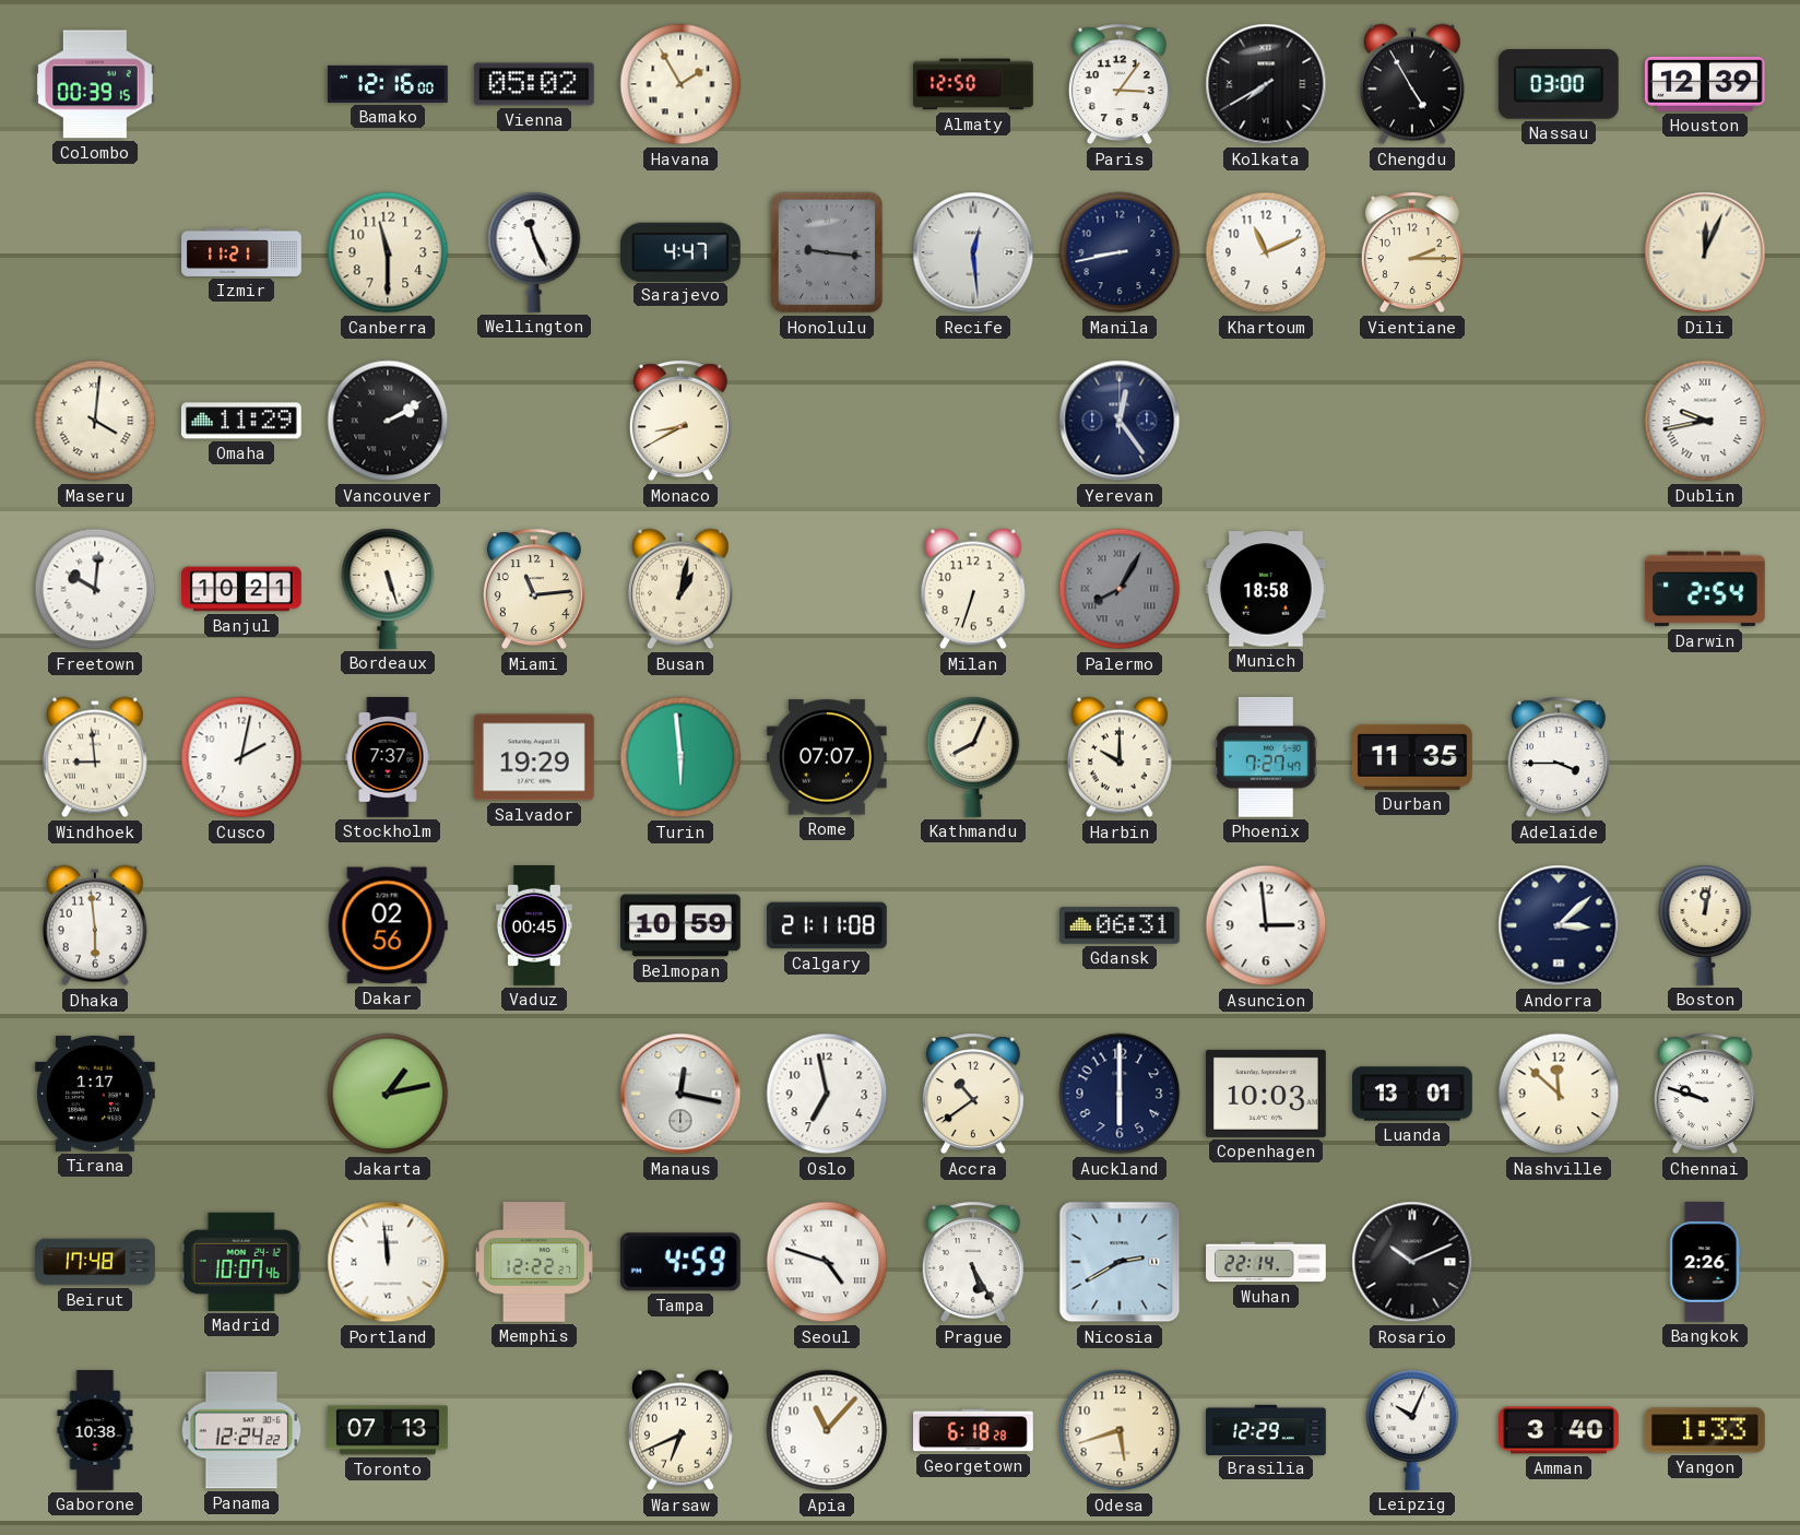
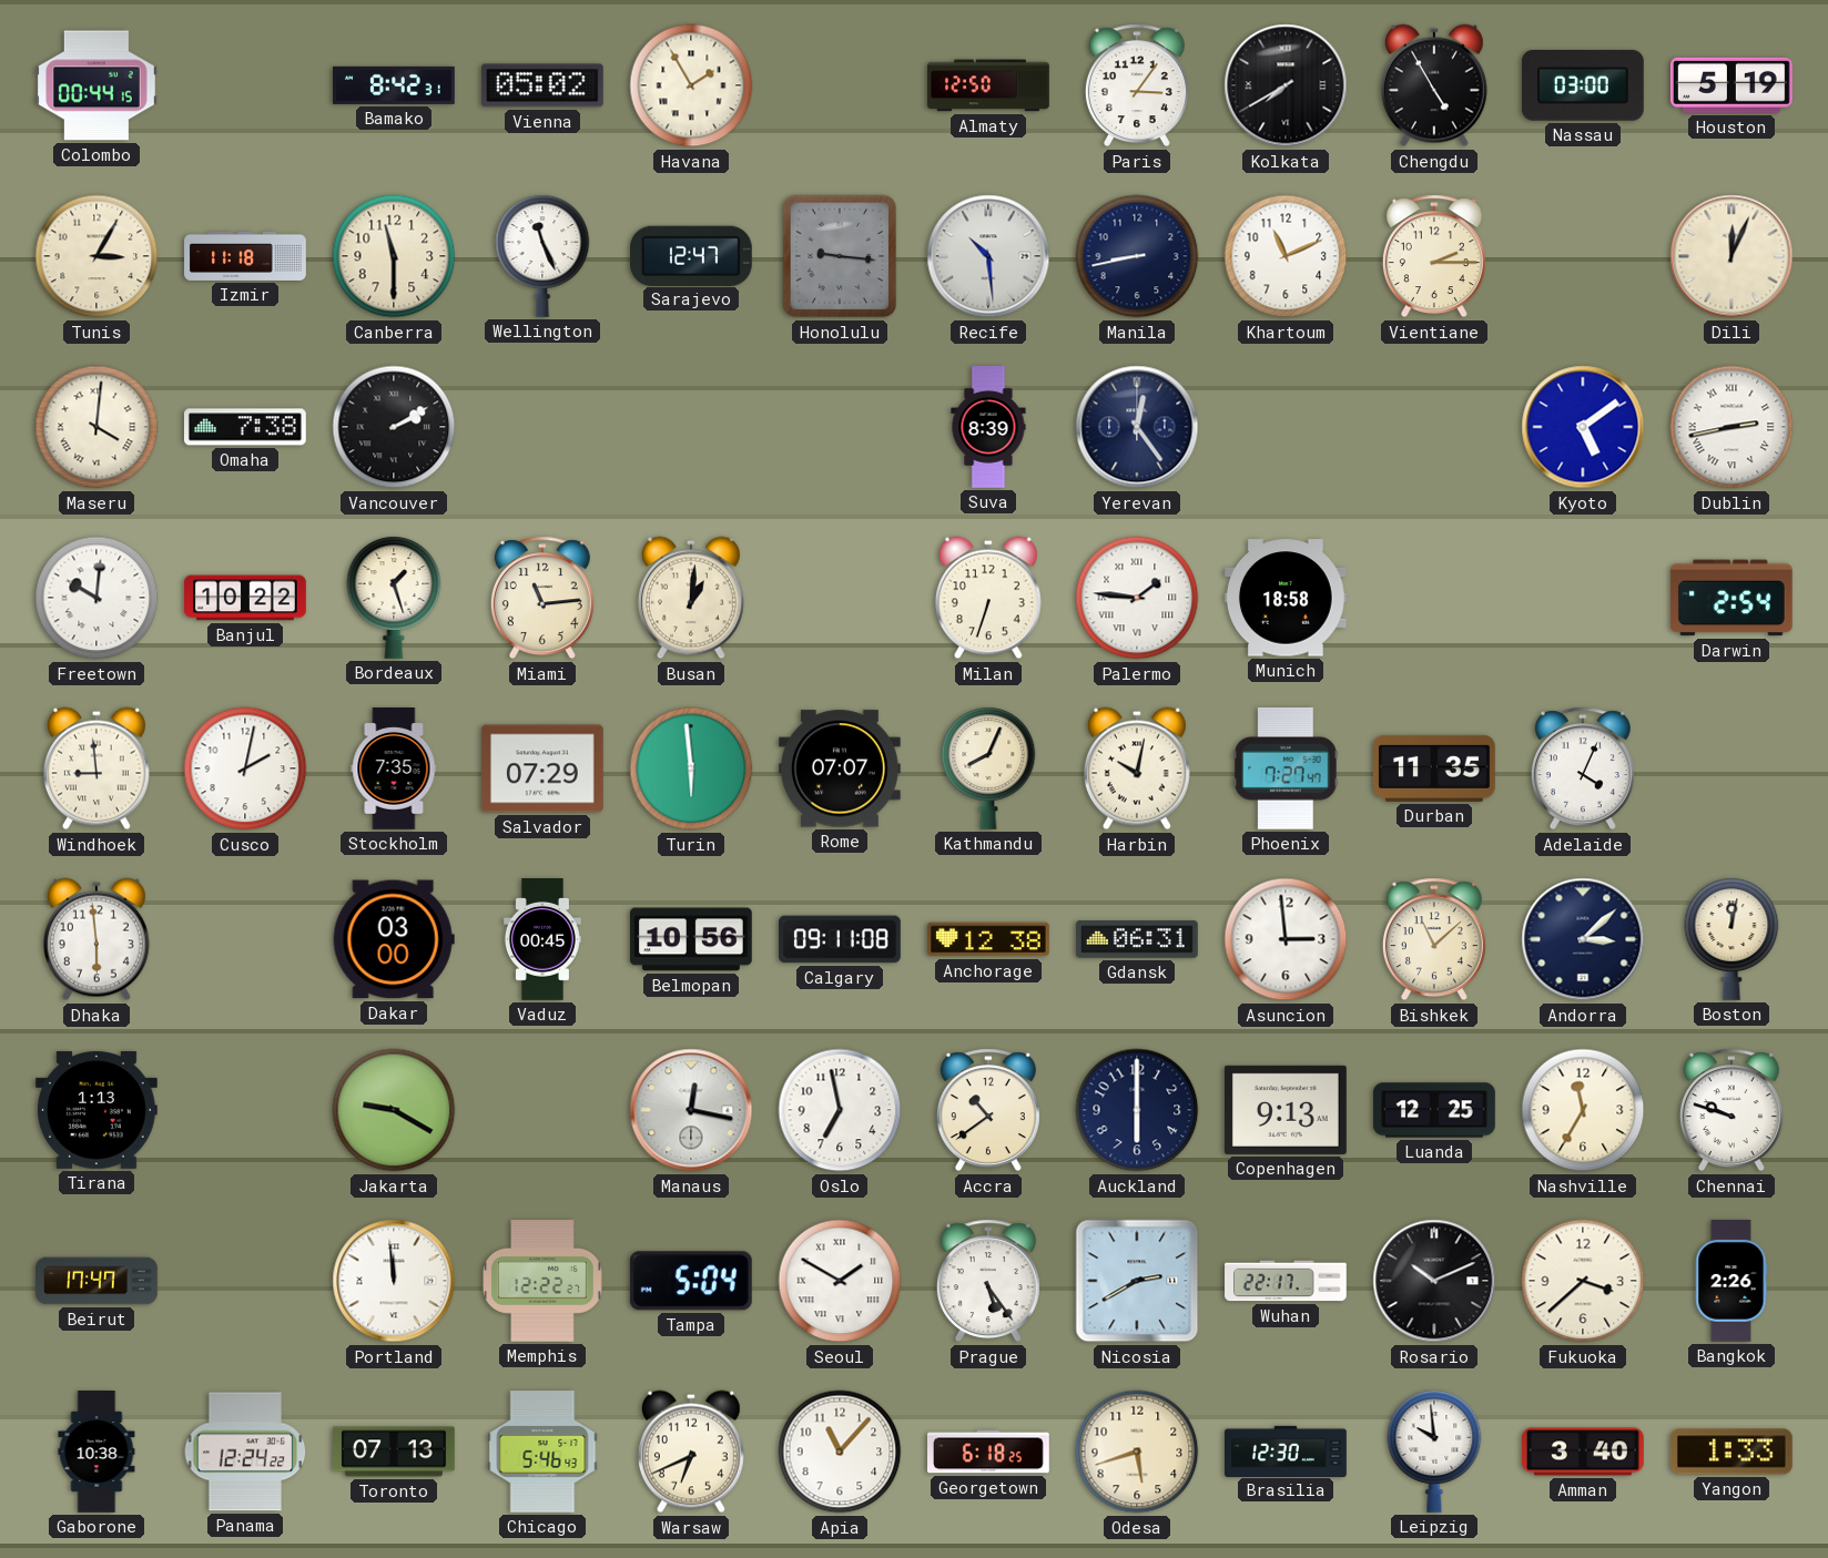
Colombo: 00:39 -> 00:44 (97, 85)
Bamako: 12:16 -> 8:42 (395, 85)
Houston: 12:39 -> 5:19 (1731, 85)
Tunis: none -> 3:05 (97, 256)
Izmir: 11:21 -> 11:18 (245, 256)
Sarajevo: 4:47 -> 12:47 (691, 255)
Recife: 12:29 -> 10:29 (988, 256)
Omaha: 11:29 -> 7:38 (245, 427)
Monaco: 8:40 -> none (680, 421)
Suva: none -> 8:39 (988, 427)
Kyoto: none -> 5:09 (1583, 427)
Dublin: 9:43 -> 2:43 (1731, 427)
Banjul: 10:21 -> 10:22 (245, 598)
Bordeaux: 5:27 -> 1:27 (394, 598)
Busan: 1:02 -> 1:01 (691, 598)
Palermo: 8:05 -> 1:46 (1137, 598)
Palermo dial: grey -> white (1137, 598)
Stockholm: 7:37 -> 7:35 (394, 770)
Salvador: 19:29 -> 07:29 (544, 768)
Harbin: 10:00 -> 10:02 (1137, 768)
Adelaide: 3:45 -> 4:04 (1583, 768)
Dakar: 02:56 -> 03:00 (394, 939)
Belmopan: 10:59 -> 10:56 (691, 939)
Calgary: 21:11 -> 09:11 (841, 939)
Anchorage: none -> 12:38 (989, 939)
Bishkek: none -> 11:08 (1434, 939)
Tirana: 1:17 -> 1:13 (97, 1110)
Jakarta: 1:13 -> 9:20 (394, 1110)
Copenhagen: 10:03 -> 9:13 (1286, 1110)
Luanda: 13:01 -> 12:25 (1435, 1110)
Nashville: 11:52 -> 11:35 (1583, 1110)
Beirut: 17:48 -> 17:47 (97, 1281)
Madrid: 10:07 -> none (241, 1262)
Tampa: 4:59 -> 5:04 (691, 1281)
Seoul: 4:48 -> 1:50 (840, 1281)
Prague: 5:25 -> 5:24 (988, 1281)
Wuhan: 22:14 -> 22:17 (1287, 1281)
Fukuoka: none -> 3:38 (1583, 1281)
Chicago: none -> 5:46 (542, 1453)
Georgetown: 6:18:28 -> 6:18:25 (989, 1452)
Brasilia: 12:29 -> 12:30 (1286, 1450)
Leipzig: 10:04 -> 9:59 (1434, 1452)
